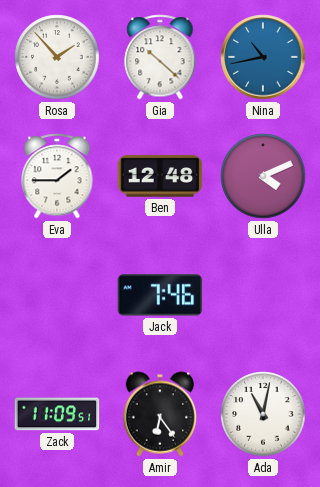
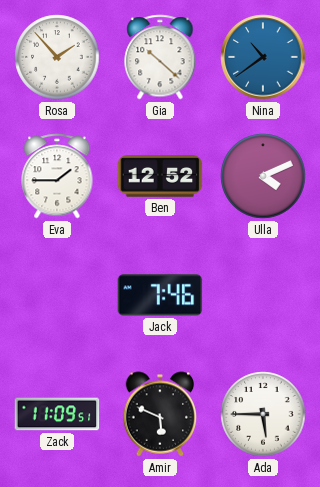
Nina: 10:43 -> 10:39 (263, 57)
Ben: 12:48 -> 12:52 (160, 176)
Amir: 6:24 -> 5:49 (160, 414)
Ada: 11:02 -> 5:45 (263, 414)
